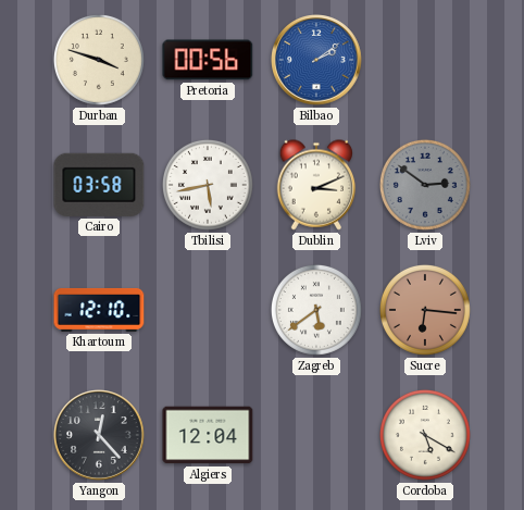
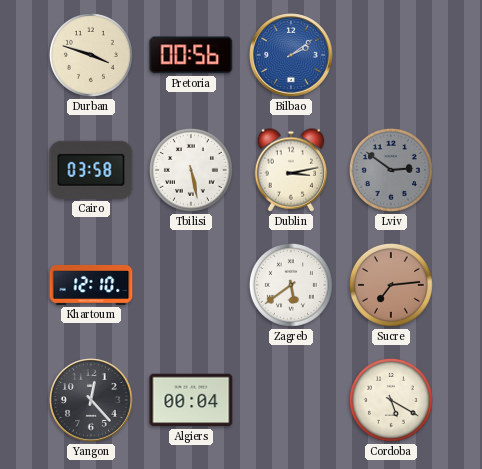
Tbilisi: 5:43 -> 5:28 (191, 170)
Dublin: 3:11 -> 3:13 (291, 170)
Sucre: 6:16 -> 7:14 (391, 285)
Algiers: 12:04 -> 00:04 (191, 400)
